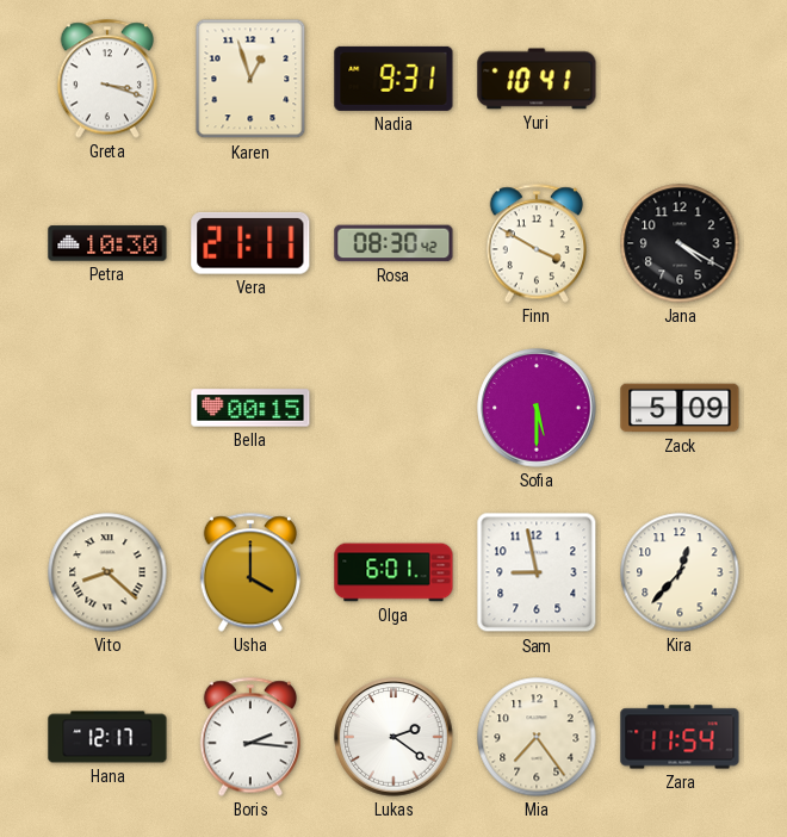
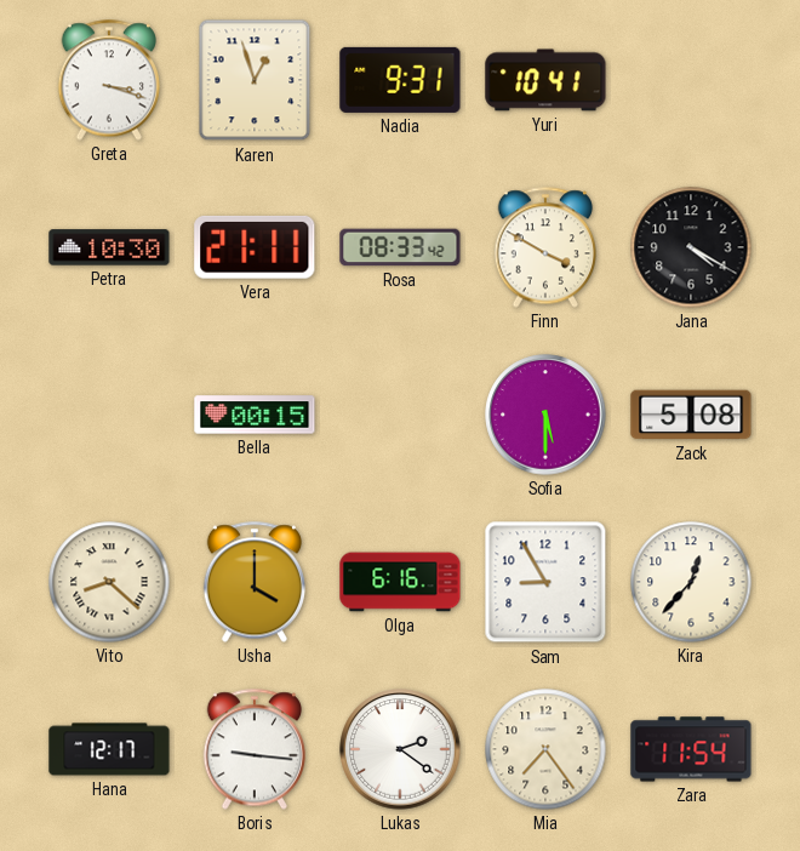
Rosa: 08:30 -> 08:33 (400, 247)
Zack: 5:09 -> 5:08 (691, 415)
Olga: 6:01 -> 6:16 (400, 582)
Sam: 8:58 -> 8:55 (545, 582)
Boris: 2:16 -> 9:16 (253, 749)
